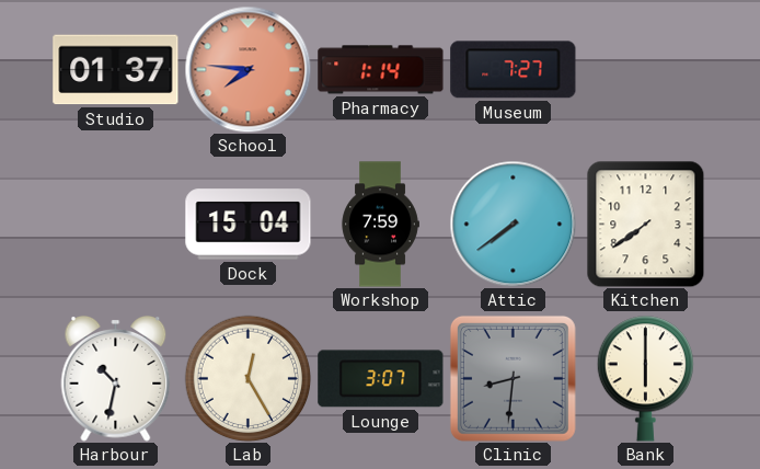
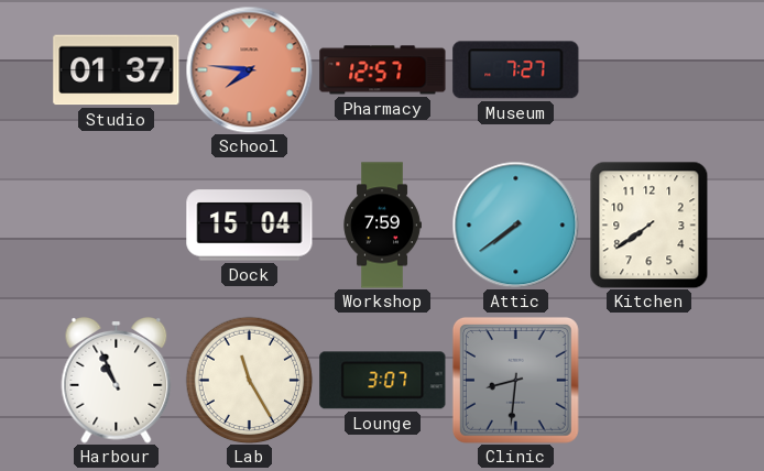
Pharmacy: 1:14 -> 12:57 (383, 70)
Harbour: 10:32 -> 10:56 (117, 380)
Lab: 12:25 -> 11:25 (249, 380)
Bank: 6:00 -> none (645, 379)
